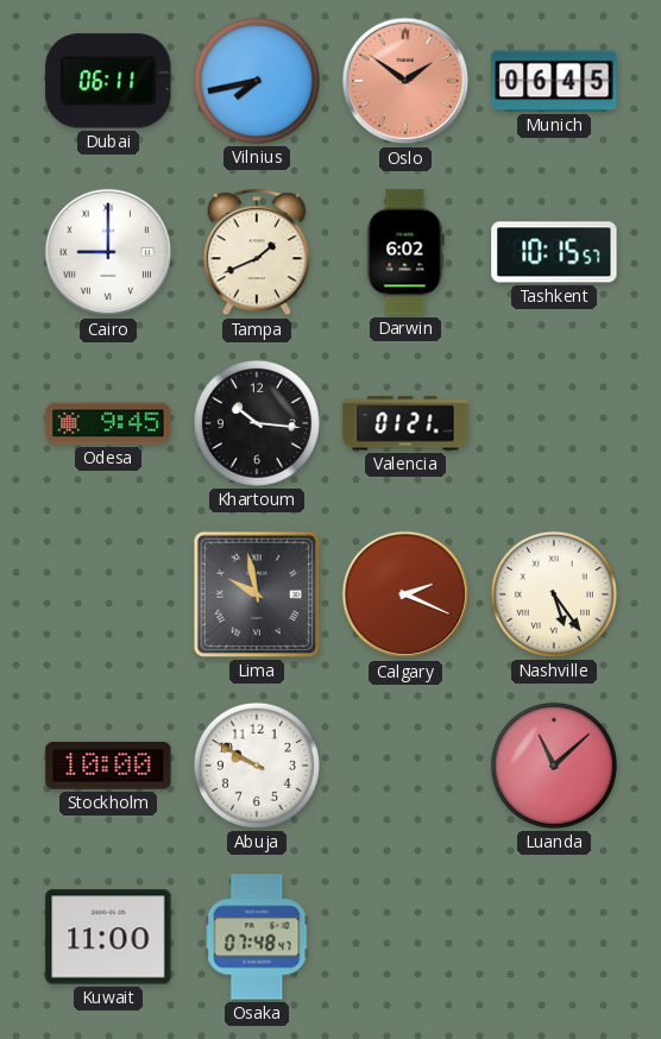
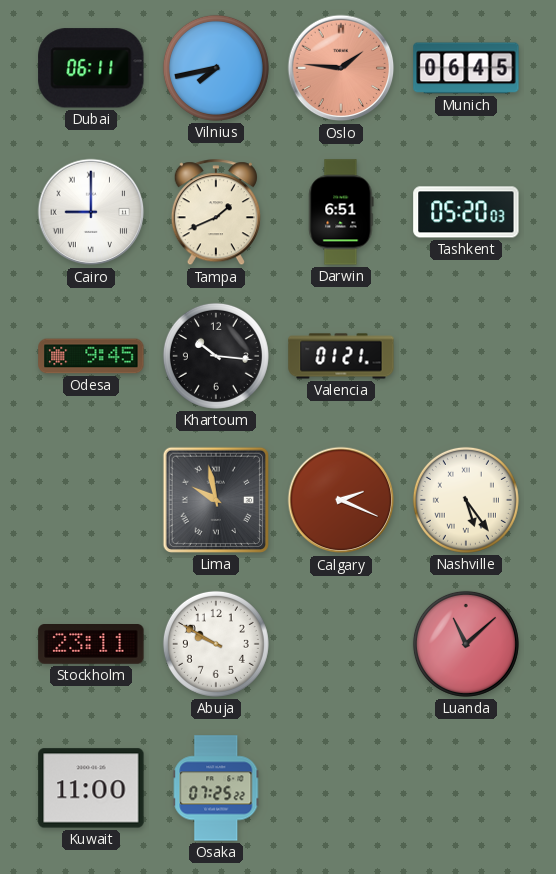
Oslo: 1:51 -> 1:46 (341, 68)
Darwin: 6:02 -> 6:51 (341, 212)
Tashkent: 10:15 -> 05:20 (466, 212)
Stockholm: 10:00 -> 23:11 (91, 645)
Osaka: 07:48 -> 07:25 (216, 788)
